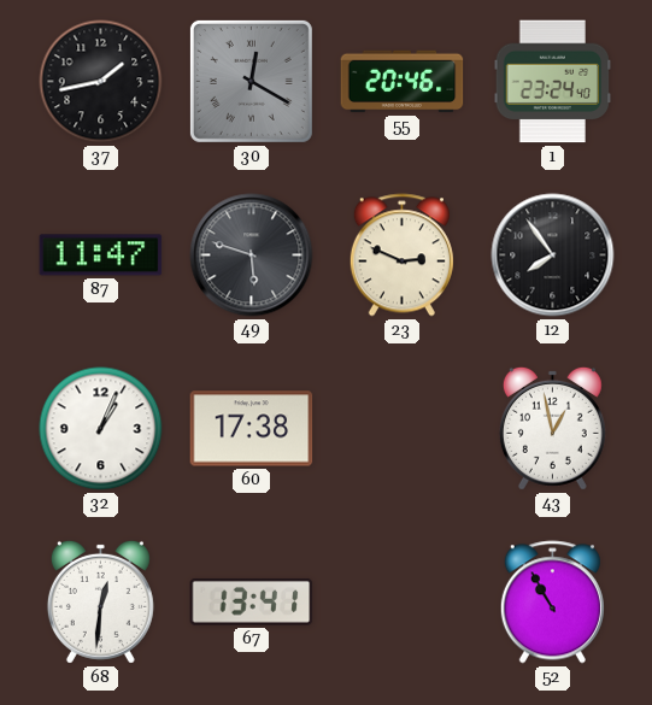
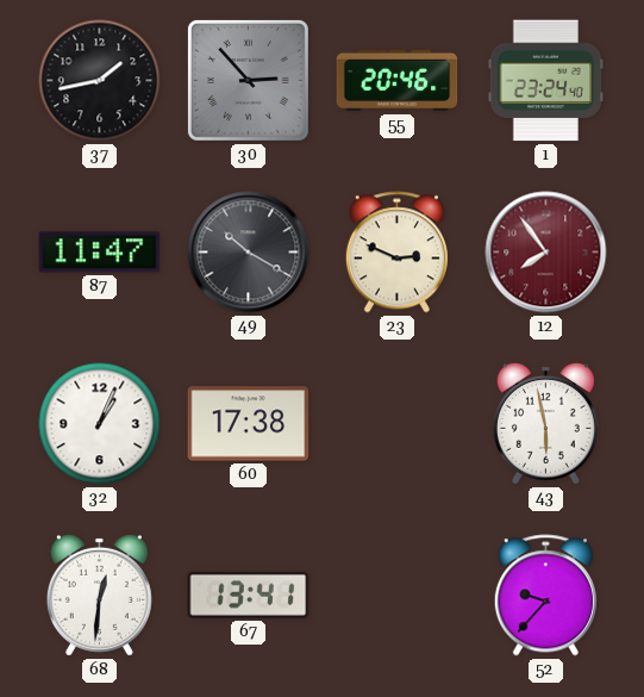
30: 12:20 -> 2:53 (248, 80)
49: 5:48 -> 10:20 (249, 253)
12 dial: black -> burgundy (546, 253)
43: 12:58 -> 5:58 (545, 423)
52: 10:55 -> 9:37 (545, 596)
